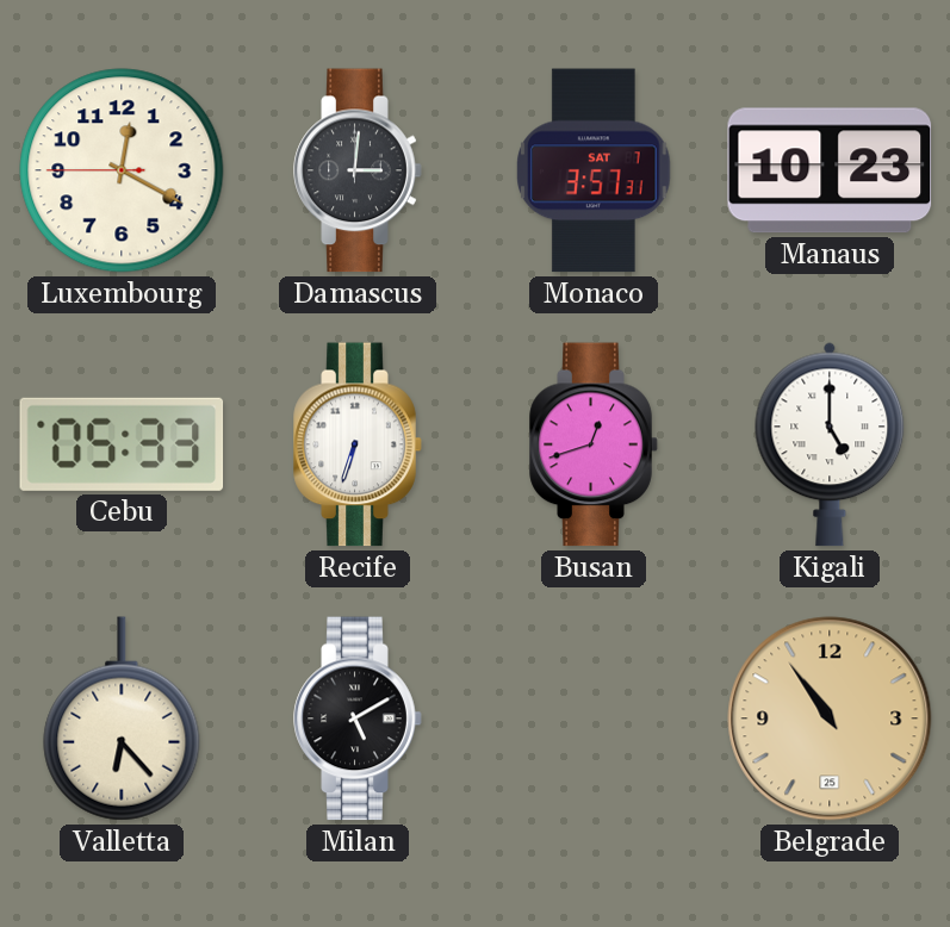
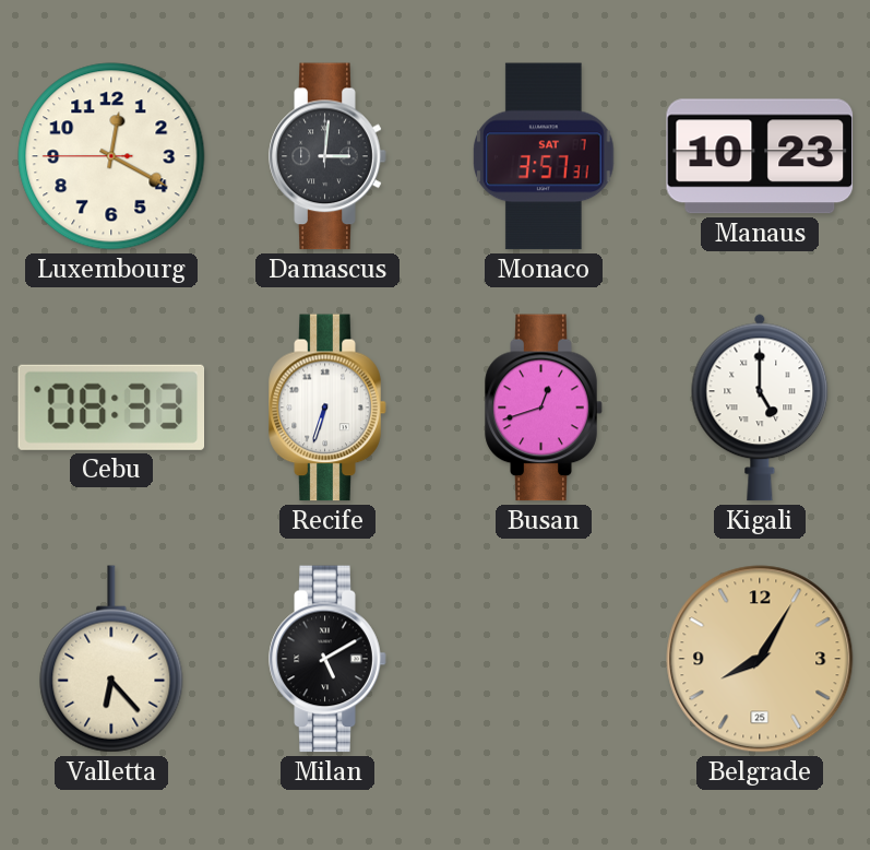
Cebu: 05:33 -> 08:33 (111, 408)
Belgrade: 10:54 -> 8:05 (760, 659)
